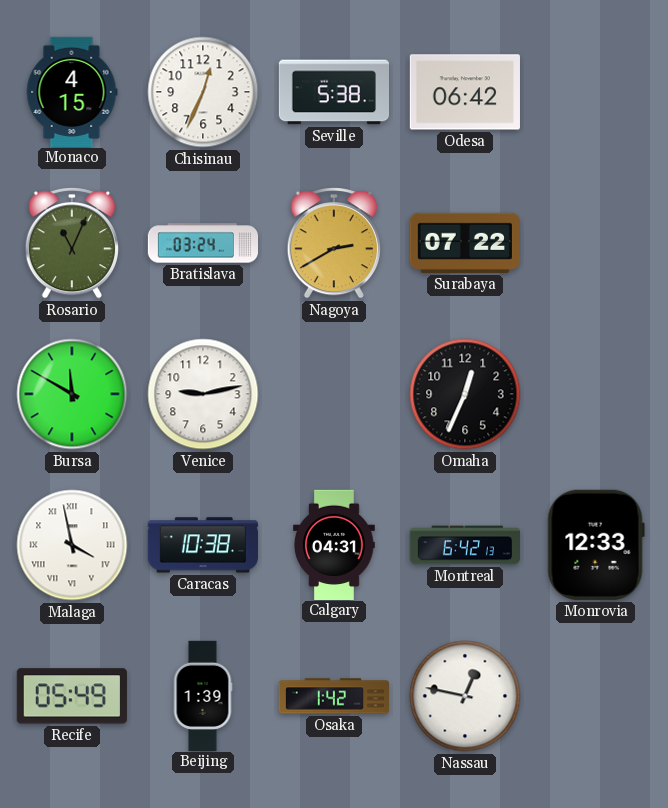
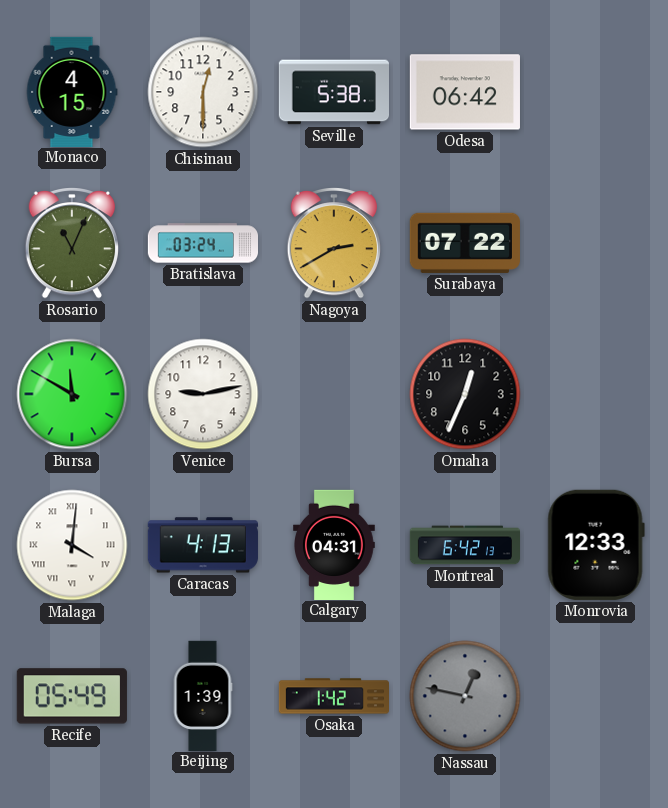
Chisinau: 12:34 -> 12:30 (203, 92)
Malaga: 3:58 -> 4:01 (72, 545)
Caracas: 10:38 -> 4:13 (203, 545)
Nassau dial: white -> grey (465, 696)
